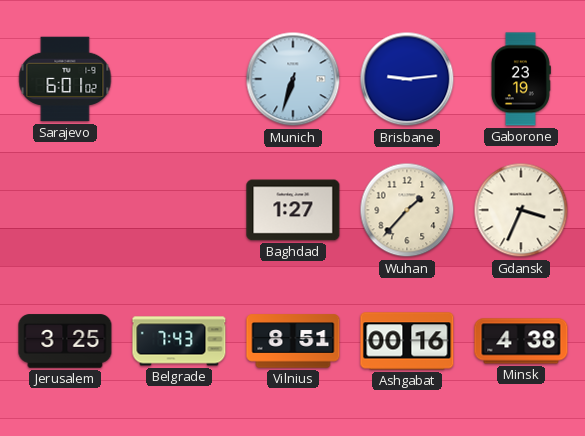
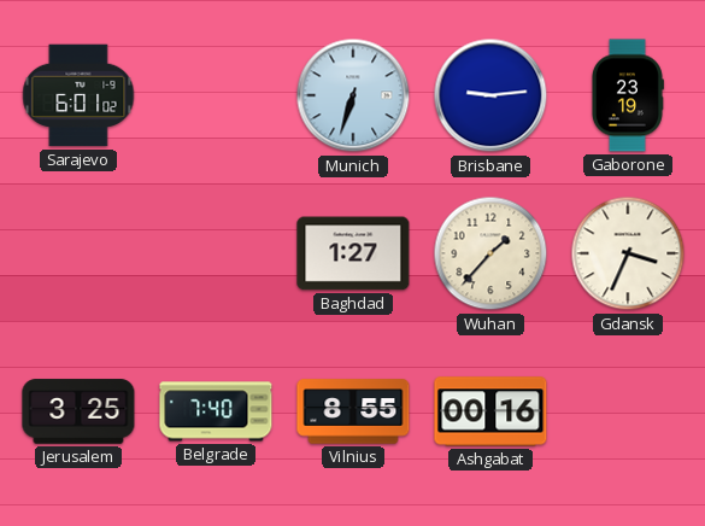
Belgrade: 7:43 -> 7:40 (216, 411)
Vilnius: 8:51 -> 8:55 (353, 411)
Minsk: 4:38 -> none (521, 341)
